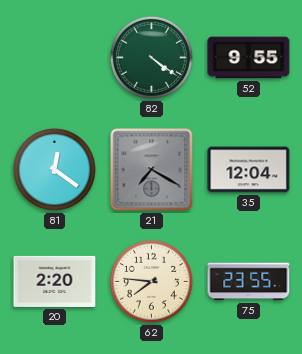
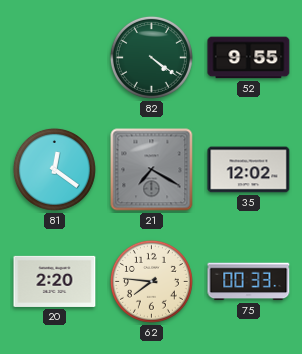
35: 12:04 -> 12:02 (249, 170)
75: 23:55 -> 00:33 (249, 282)
